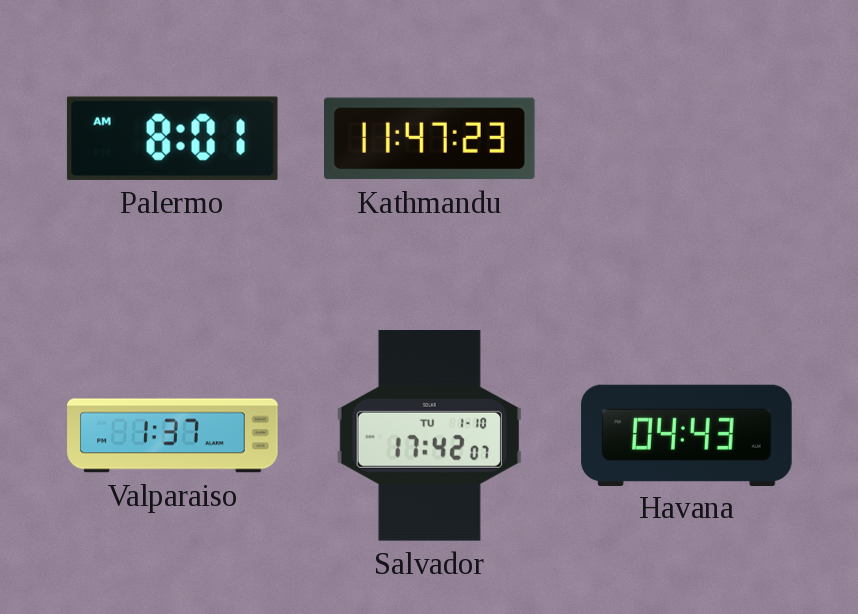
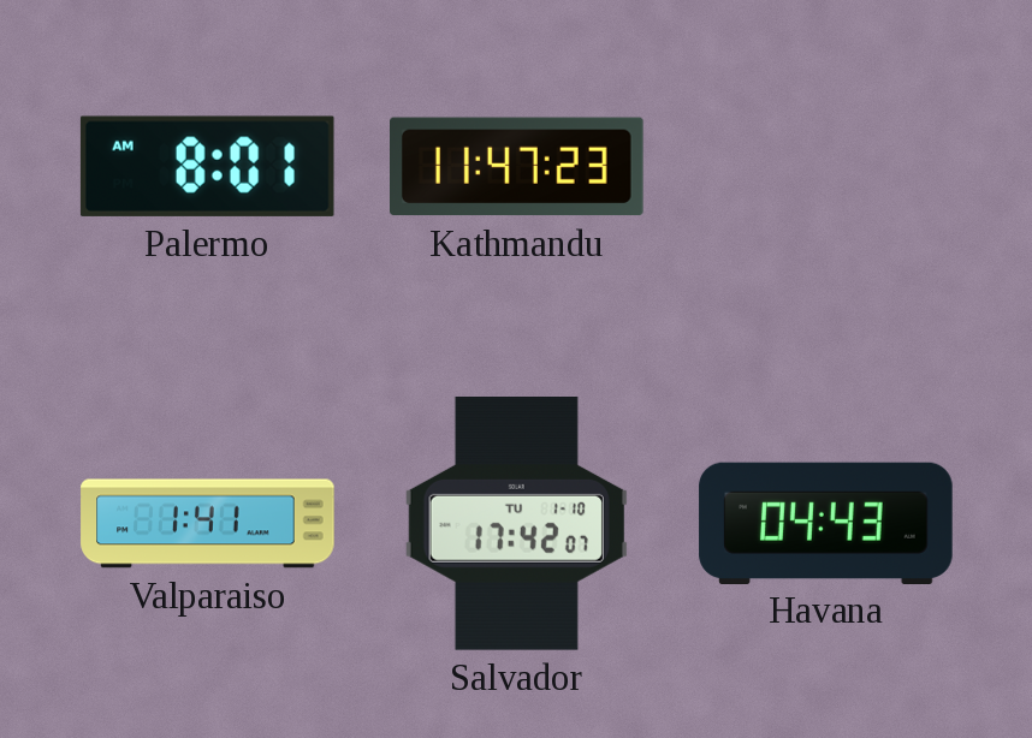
Valparaiso: 1:37 -> 1:41 (208, 524)
